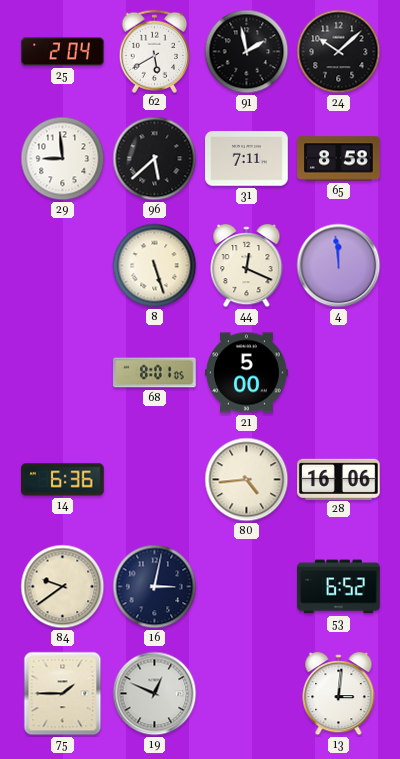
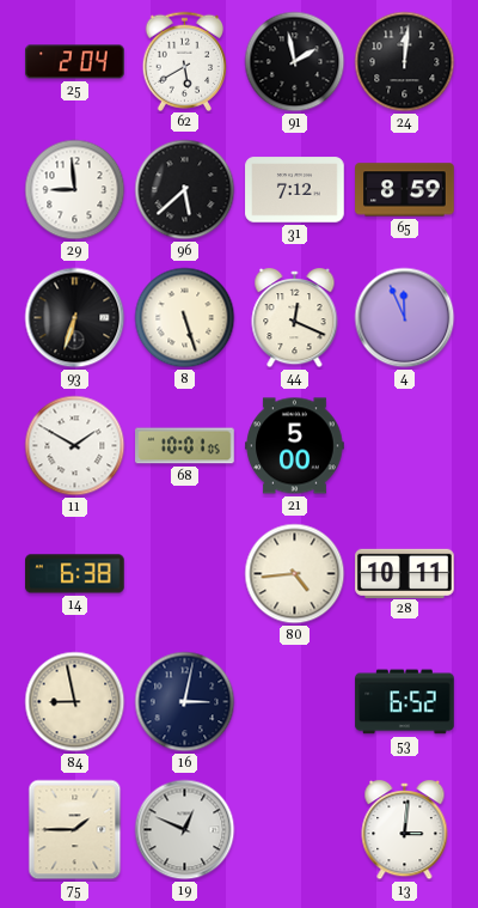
24: 10:08 -> 12:01 (405, 62)
31: 7:11 -> 7:12 (295, 190)
65: 8:58 -> 8:59 (405, 190)
93: none -> 6:33 (75, 318)
4: 11:59 -> 11:56 (405, 318)
11: none -> 1:50 (75, 446)
68: 8:01 -> 10:01 (185, 446)
14: 6:36 -> 6:38 (75, 574)
28: 16:06 -> 10:11 (405, 573)
84: 9:39 -> 8:58 (75, 702)
